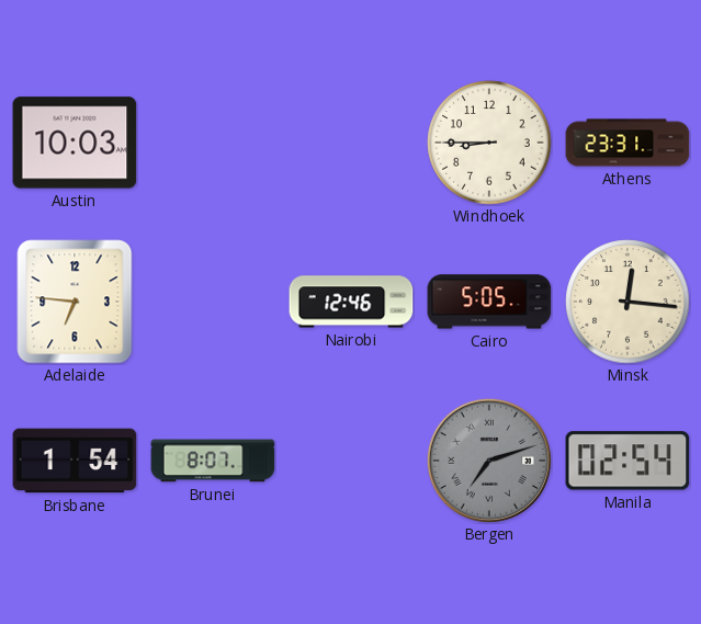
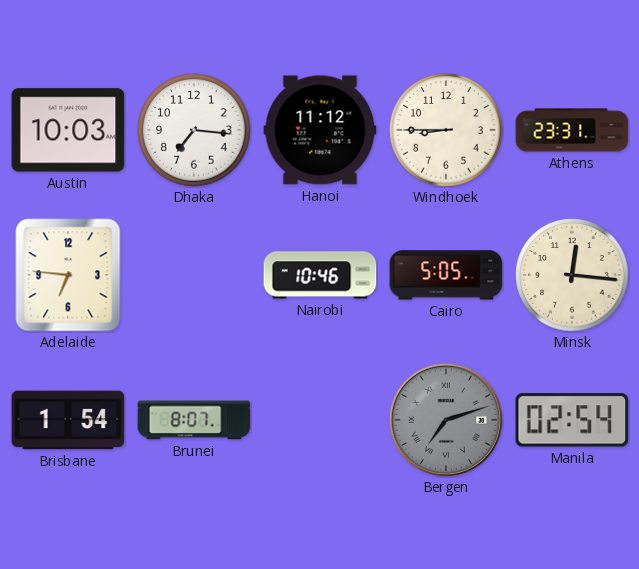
Dhaka: none -> 7:16 (194, 130)
Hanoi: none -> 11:12 (320, 130)
Nairobi: 12:46 -> 10:46 (320, 275)
